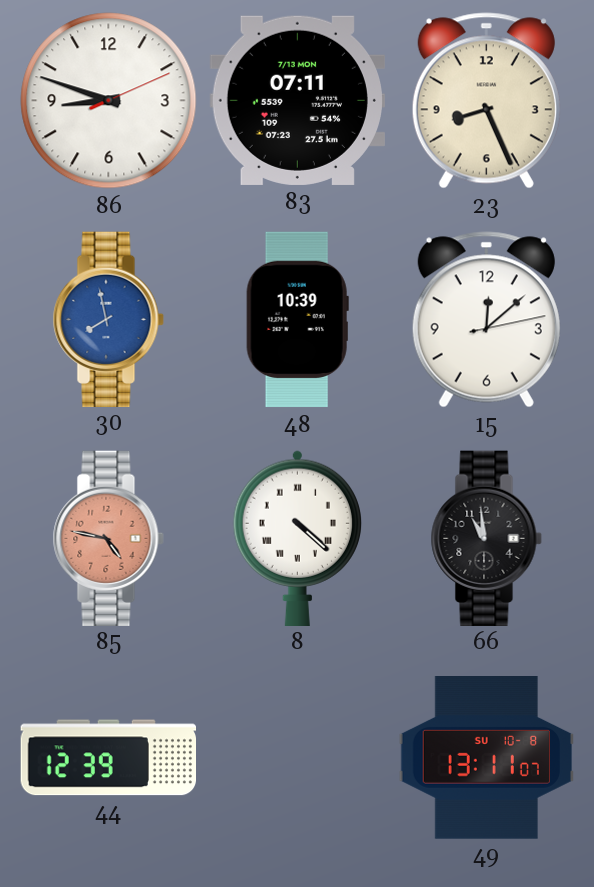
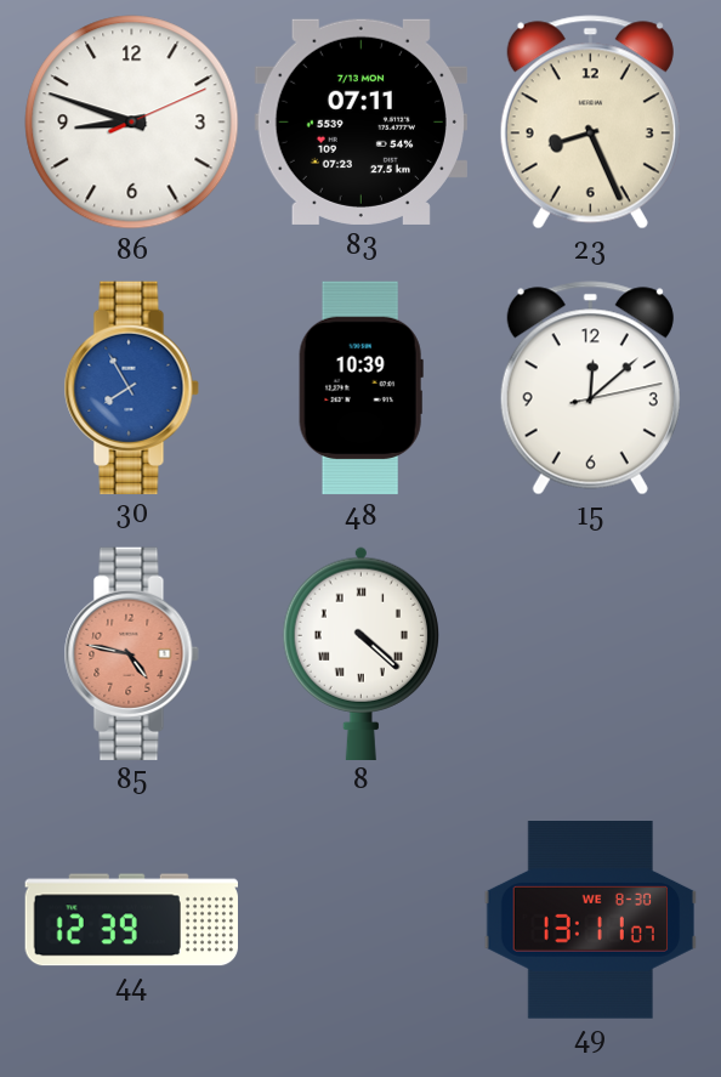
30: 7:58 -> 7:55 (131, 387)
66: 10:59 -> none (486, 538)
49 date: SU 10-8 -> WE 8-30 (590, 920)
